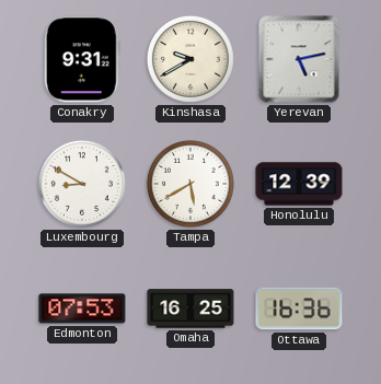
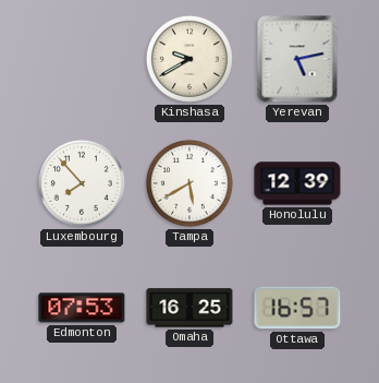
Conakry: 9:31 -> none (82, 59)
Luxembourg: 8:50 -> 7:53 (82, 183)
Ottawa: 16:36 -> 16:57 (297, 308)
